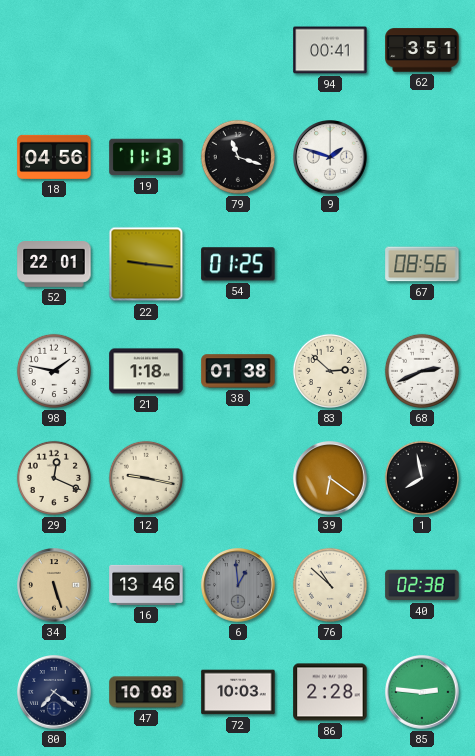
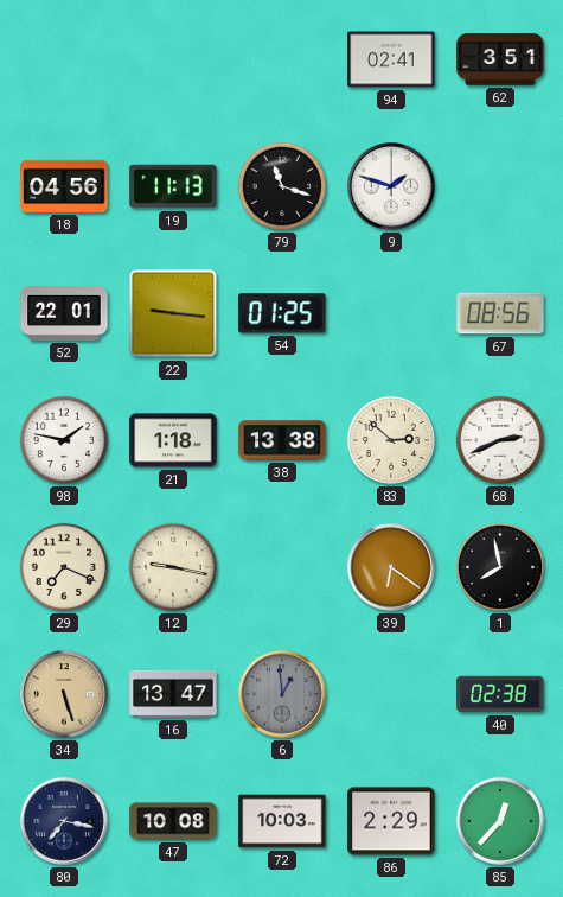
94: 00:41 -> 02:41 (391, 59)
38: 01:38 -> 13:38 (282, 440)
29: 12:19 -> 7:19 (64, 567)
16: 13:46 -> 13:47 (173, 694)
76: 10:52 -> none (330, 585)
80: 7:21 -> 7:17 (64, 821)
86: 2:28 -> 2:29 (391, 821)
85: 2:46 -> 12:37 (500, 821)
